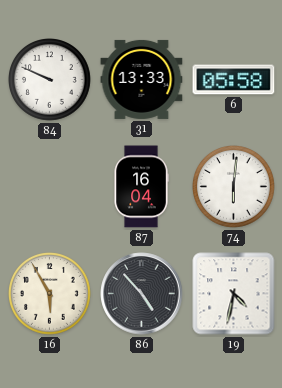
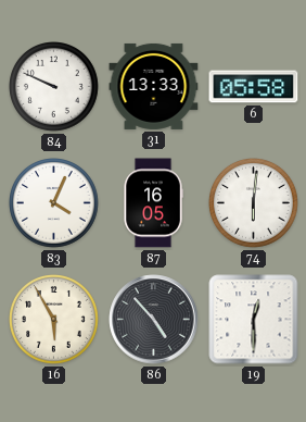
83: none -> 4:04 (54, 203)
87: 16:04 -> 16:05 (153, 203)
19: 4:32 -> 12:30 (254, 320)
